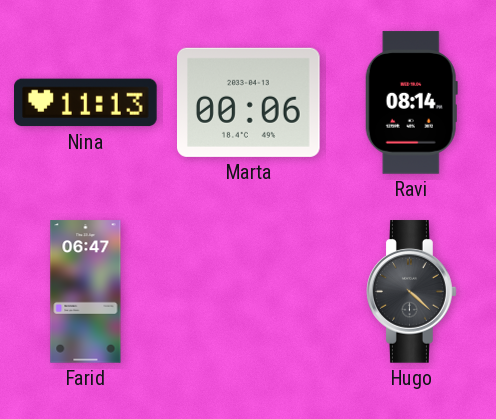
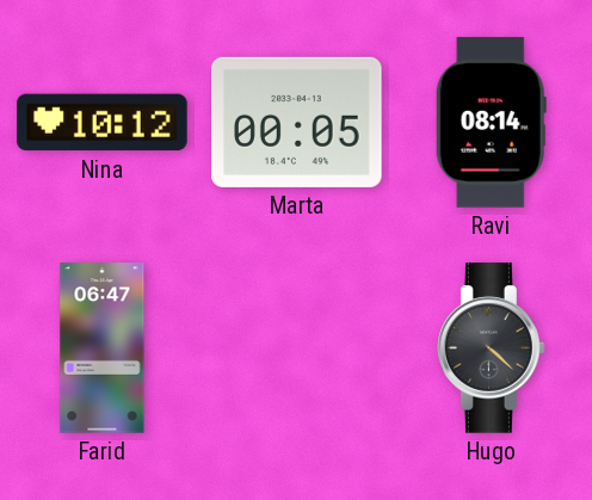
Nina: 11:13 -> 10:12 (103, 123)
Marta: 00:06 -> 00:05 (297, 122)
